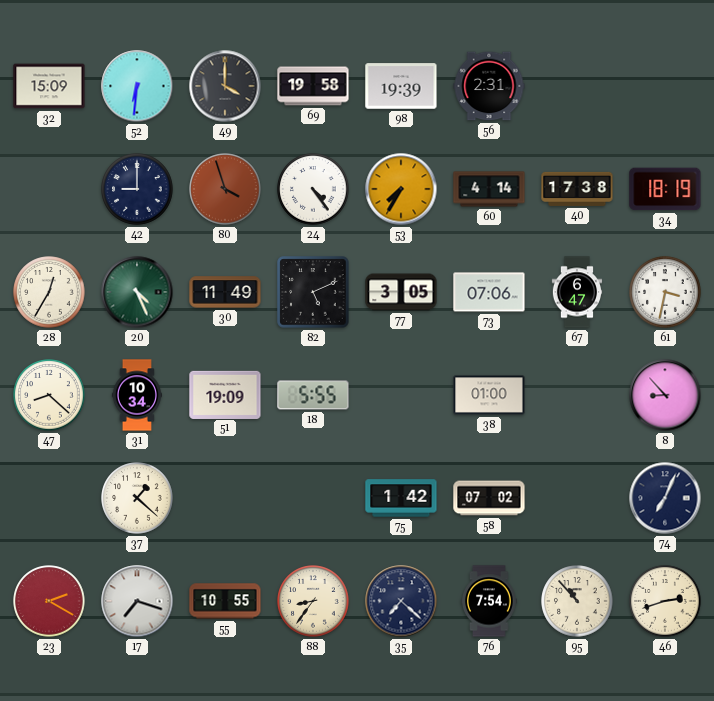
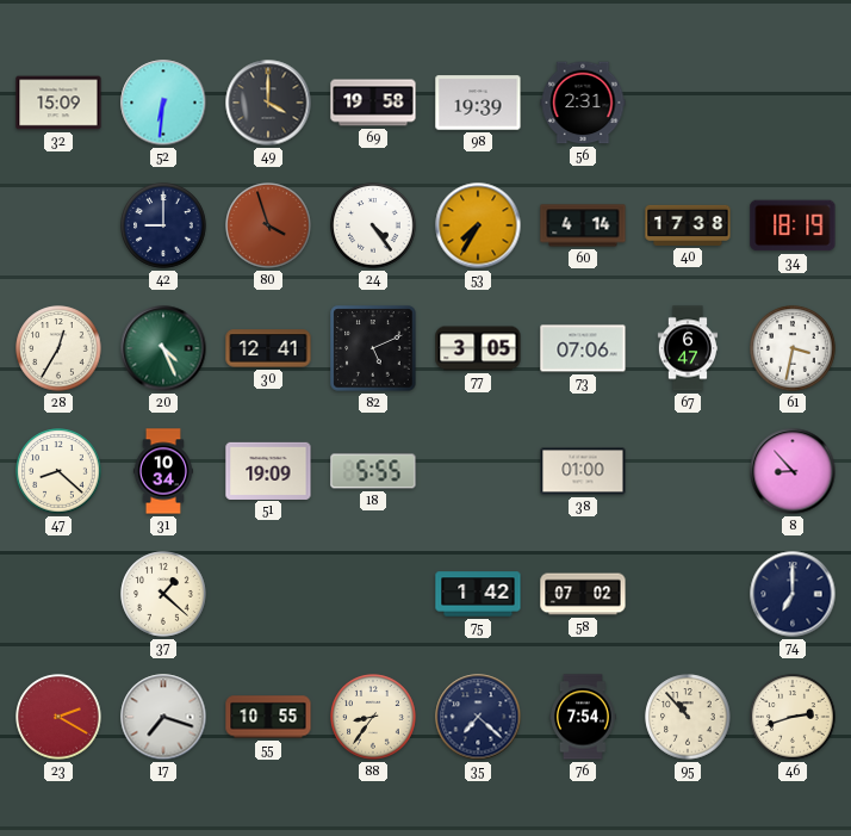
30: 11:49 -> 12:41 (268, 348)
74: 7:04 -> 7:00 (793, 594)
